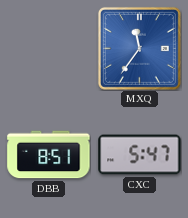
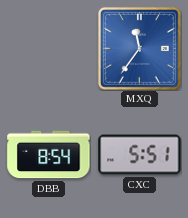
DBB: 8:51 -> 8:54 (49, 155)
CXC: 5:47 -> 5:51 (140, 155)
